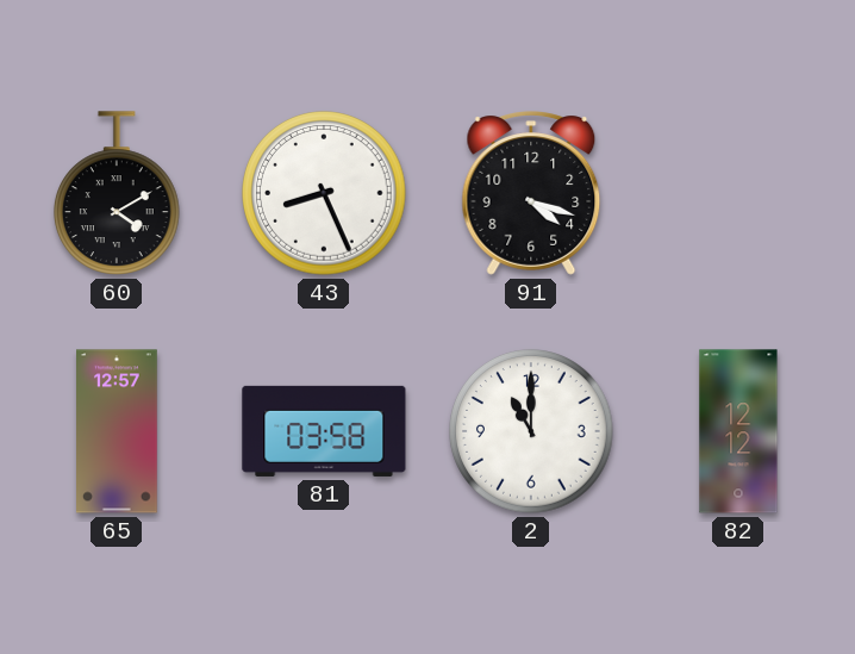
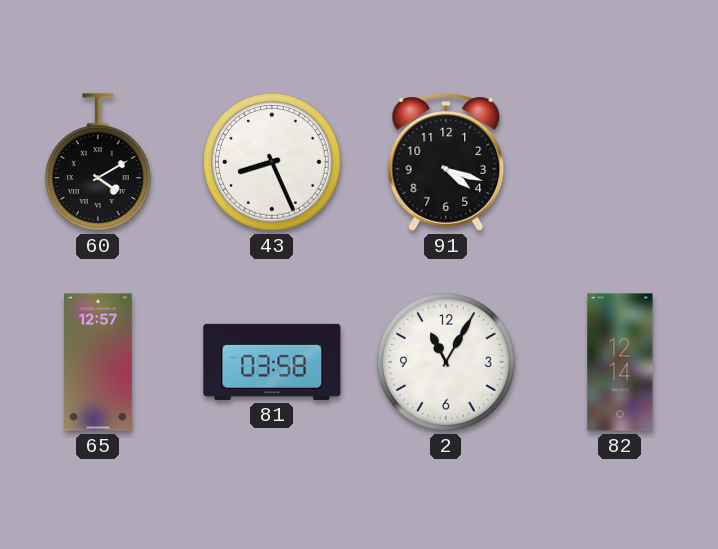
2: 11:00 -> 11:05 (446, 362)
82: 12:12 -> 12:14 (620, 362)
